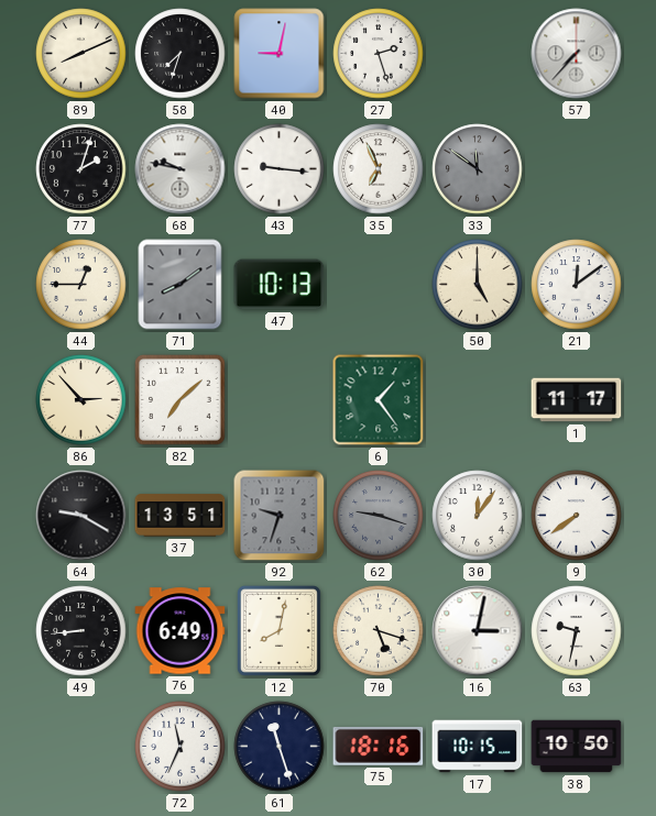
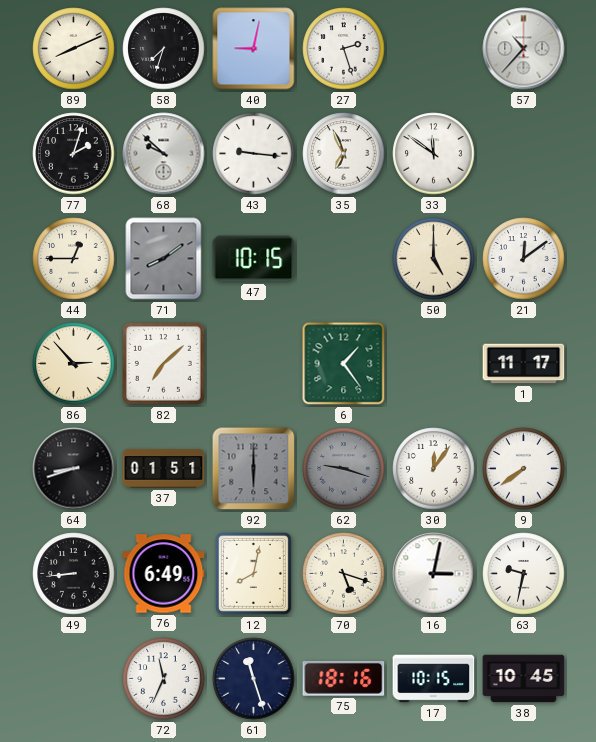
57: 7:37 -> 10:37 (524, 49)
68: 9:47 -> 9:52 (164, 154)
33 dial: grey -> white (434, 154)
47: 10:13 -> 10:15 (254, 259)
64: 9:20 -> 8:42 (74, 469)
37: 13:51 -> 01:51 (164, 469)
92: 9:33 -> 6:00 (254, 469)
38: 10:50 -> 10:45 (524, 679)
